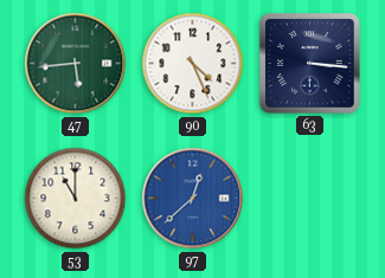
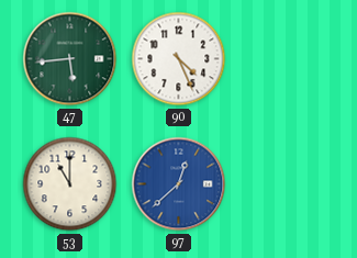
63: 3:16 -> none (310, 64)
